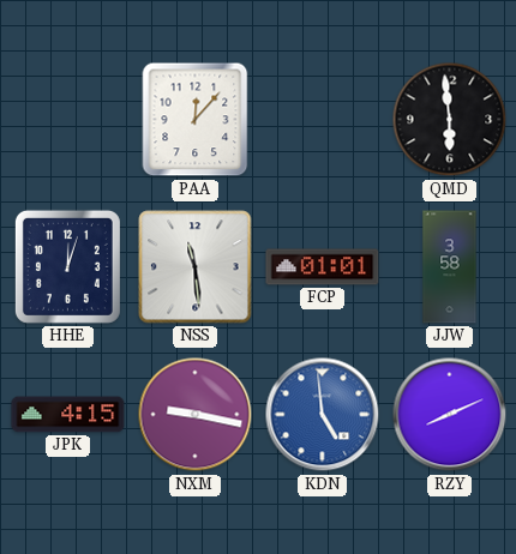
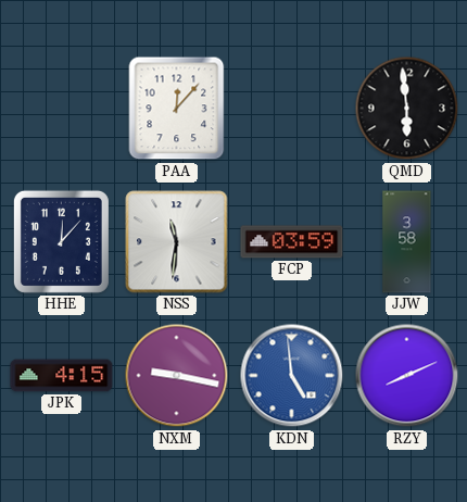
HHE: 12:03 -> 12:07 (61, 241)
NSS: 11:29 -> 11:31 (177, 242)
FCP: 01:01 -> 03:59 (292, 242)
